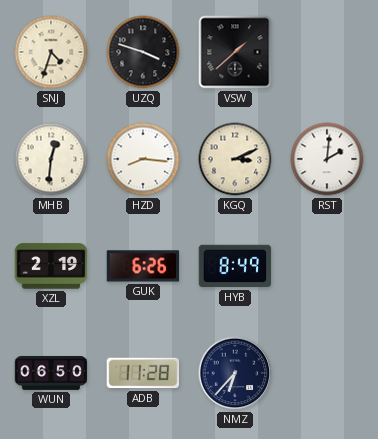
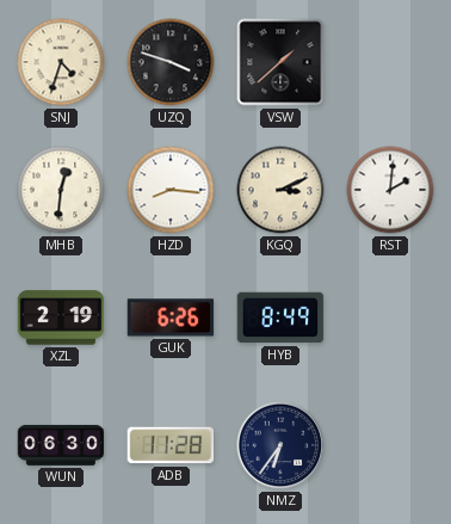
WUN: 06:50 -> 06:30 (61, 445)
NMZ: 6:37 -> 6:36 (280, 445)
